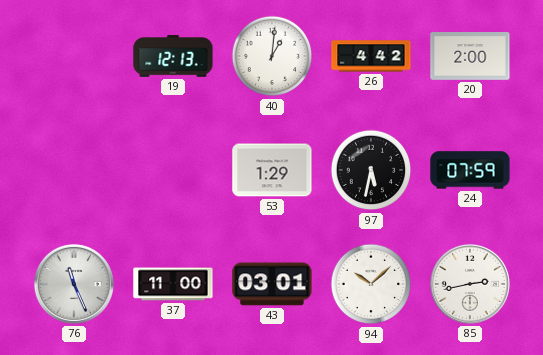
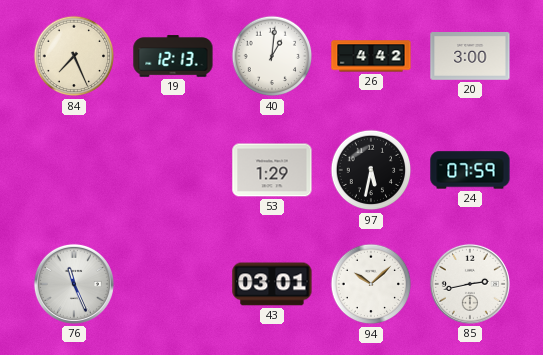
84: none -> 7:26 (74, 56)
20: 2:00 -> 3:00 (470, 57)
37: 11:00 -> none (173, 284)
